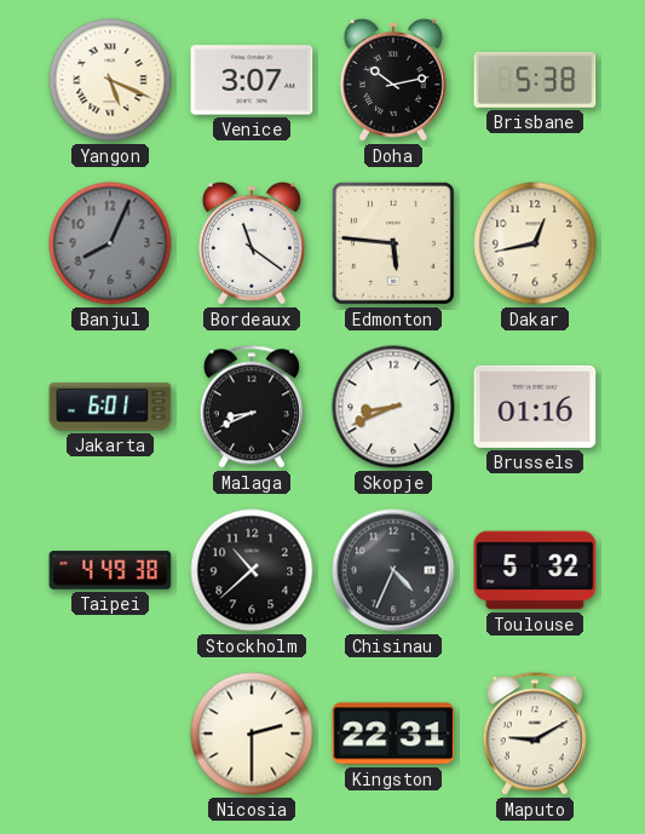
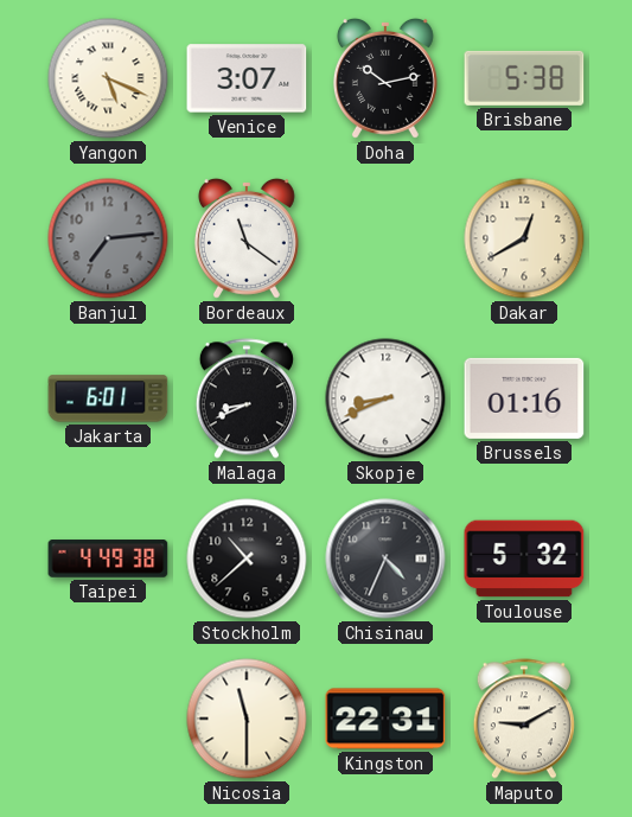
Banjul: 8:04 -> 7:14 (108, 238)
Edmonton: 5:46 -> none (393, 243)
Dakar: 12:43 -> 12:40 (524, 238)
Nicosia: 2:30 -> 11:30 (247, 719)
